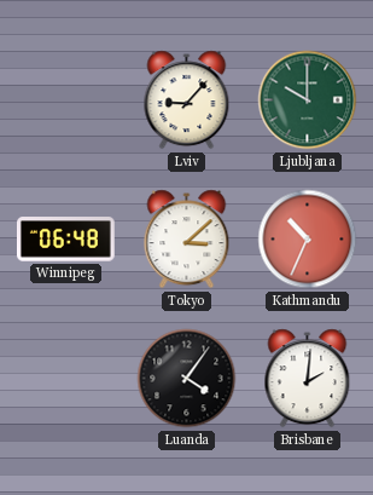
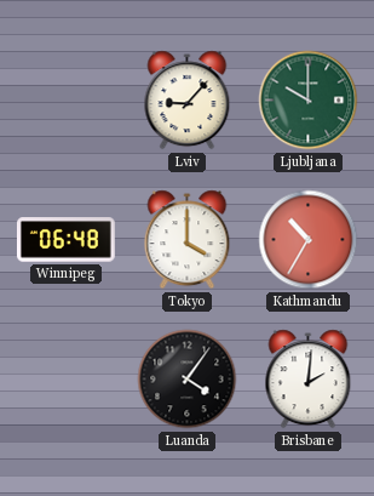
Tokyo: 3:08 -> 4:00 (188, 240)
Kathmandu: 10:34 -> 10:35 (309, 240)
